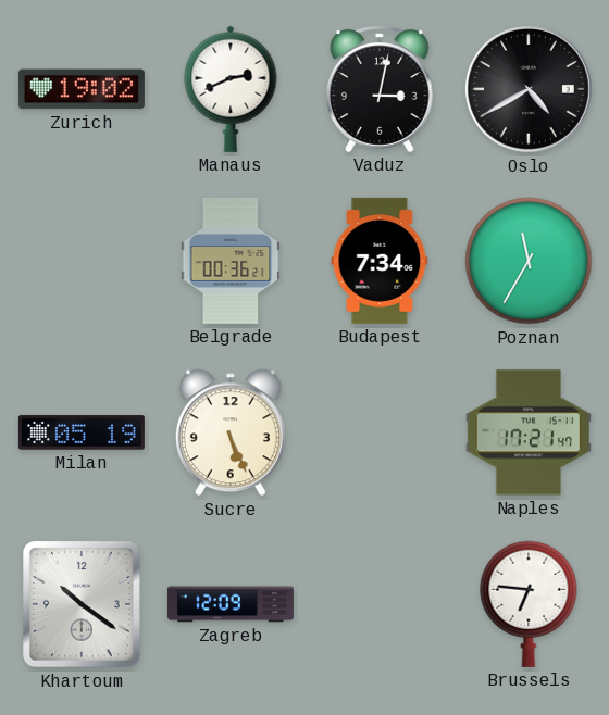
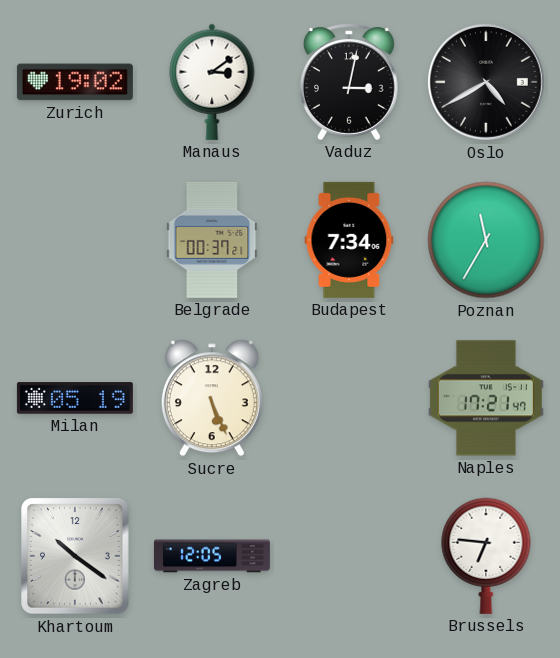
Manaus: 2:41 -> 3:09 (212, 82)
Belgrade: 00:36 -> 00:37 (212, 240)
Zagreb: 12:09 -> 12:05 (212, 556)
